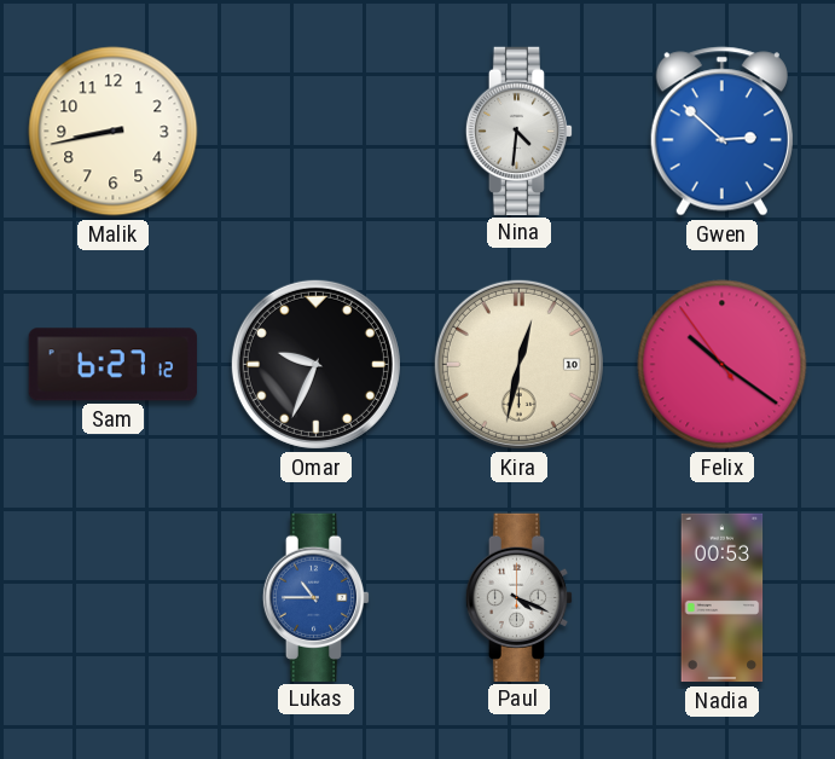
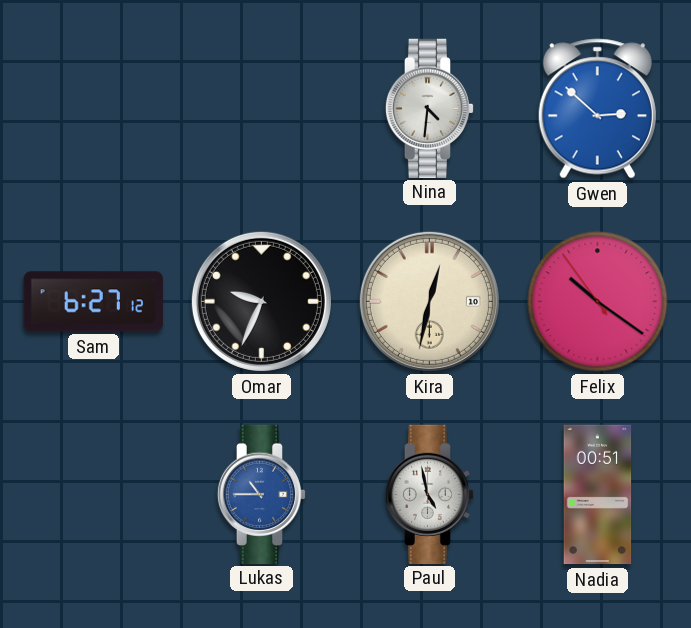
Malik: 8:43 -> none (114, 132)
Paul: 4:19 -> 4:58 (430, 494)
Nadia: 00:53 -> 00:51 (598, 495)
